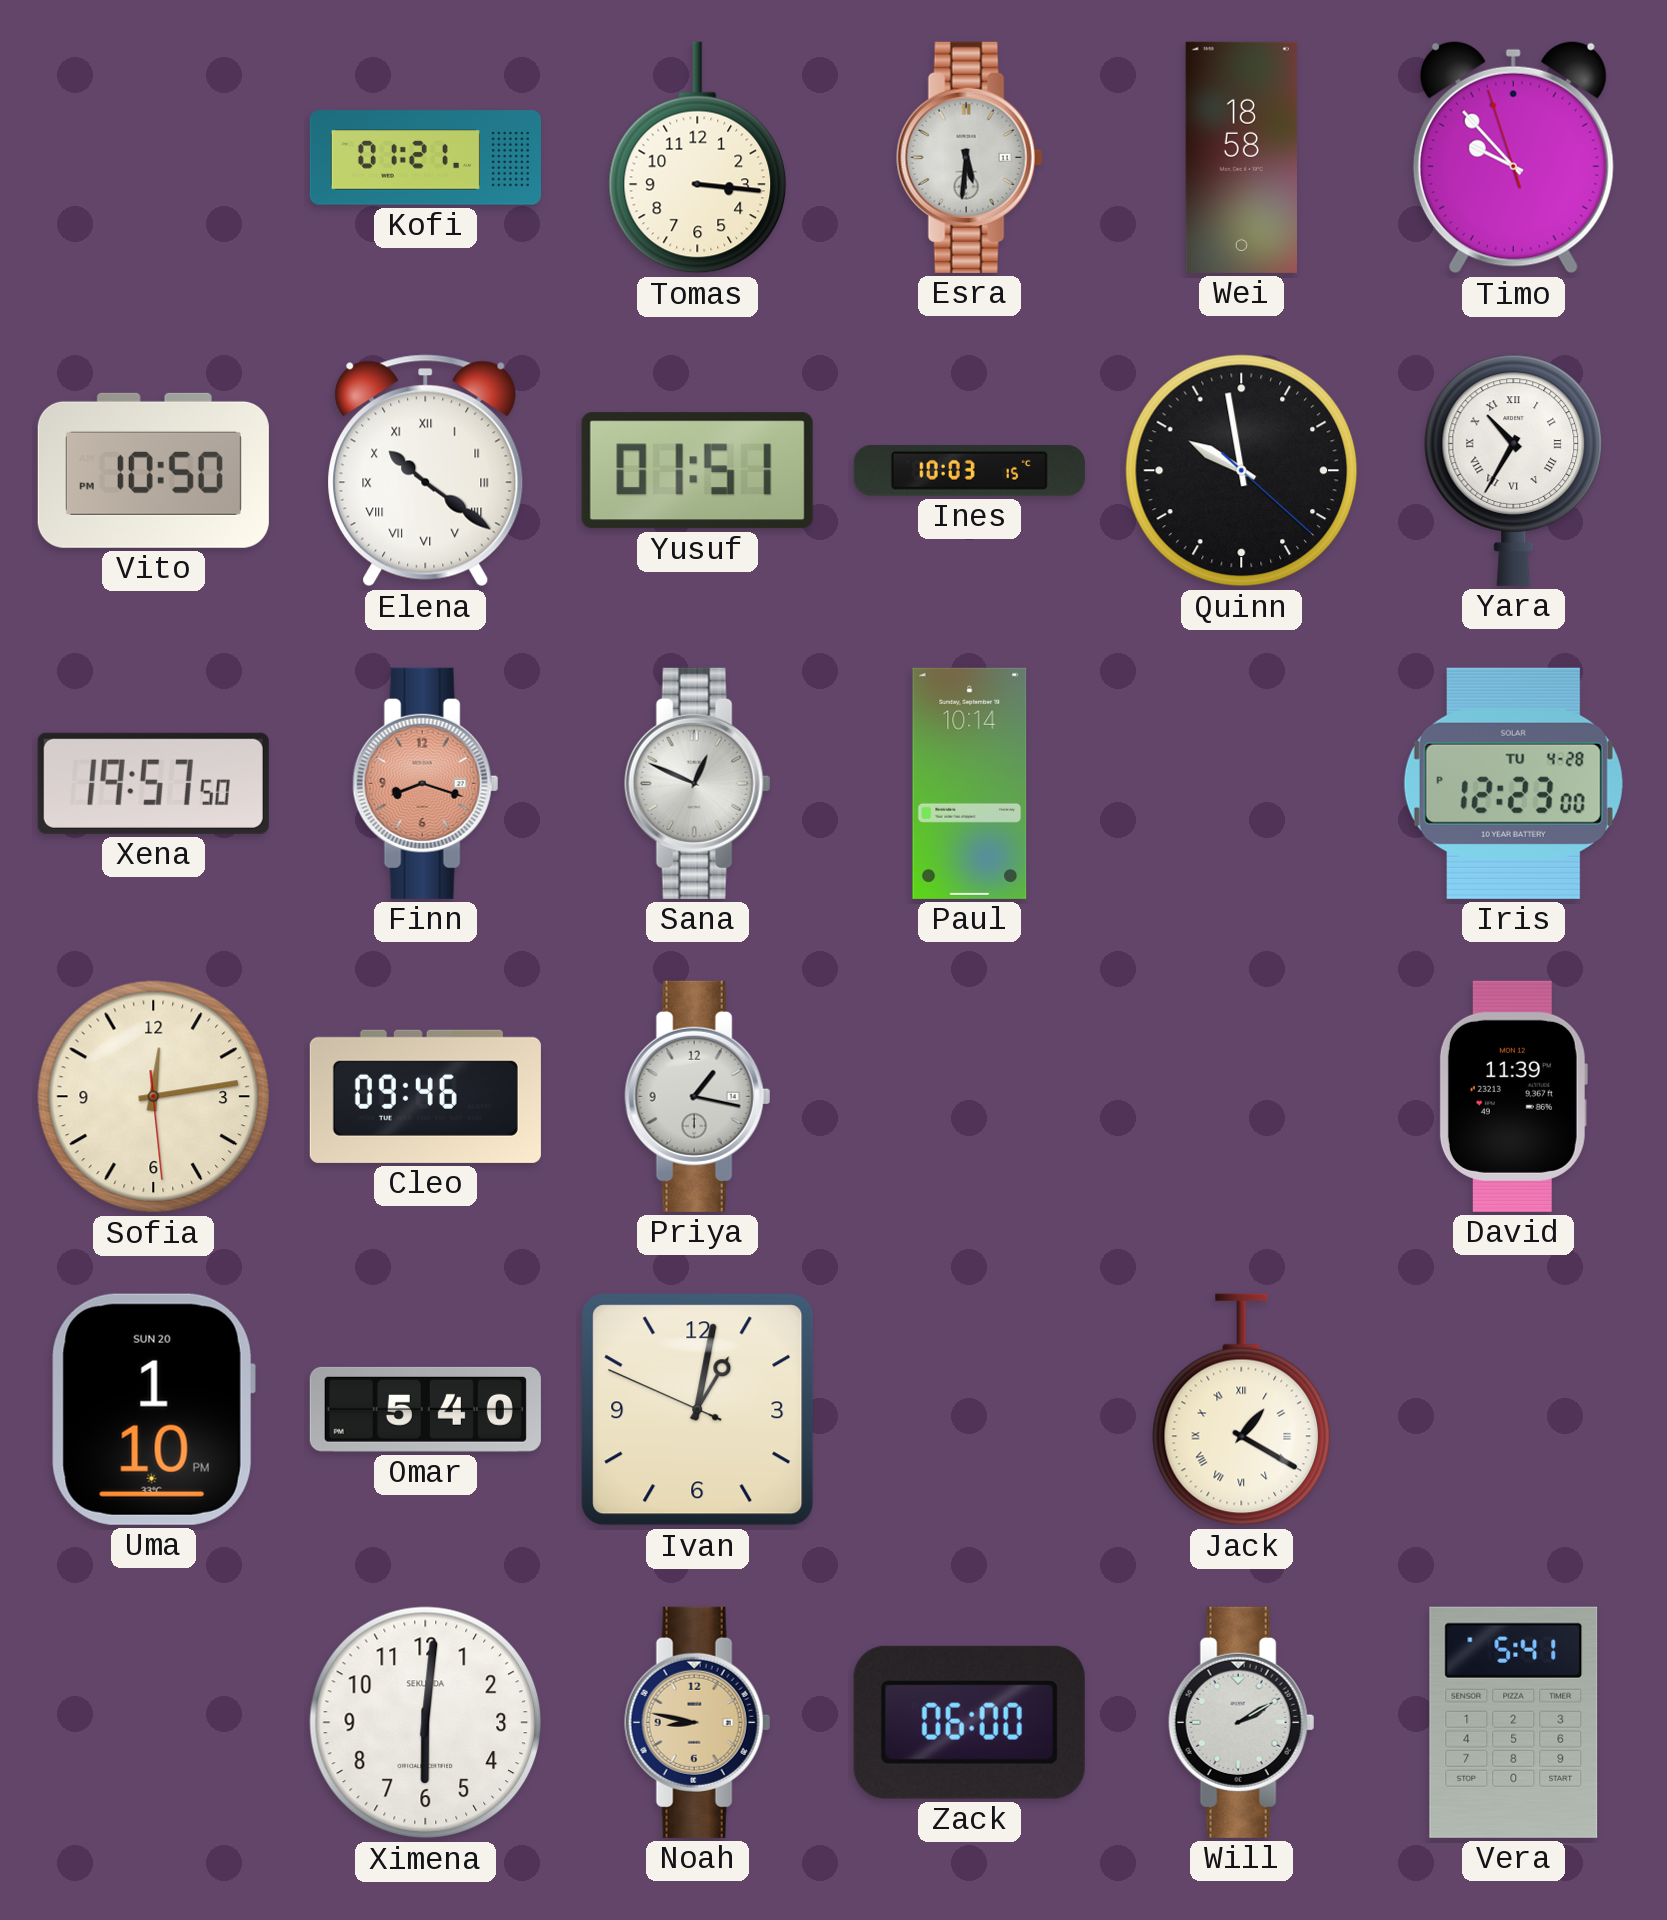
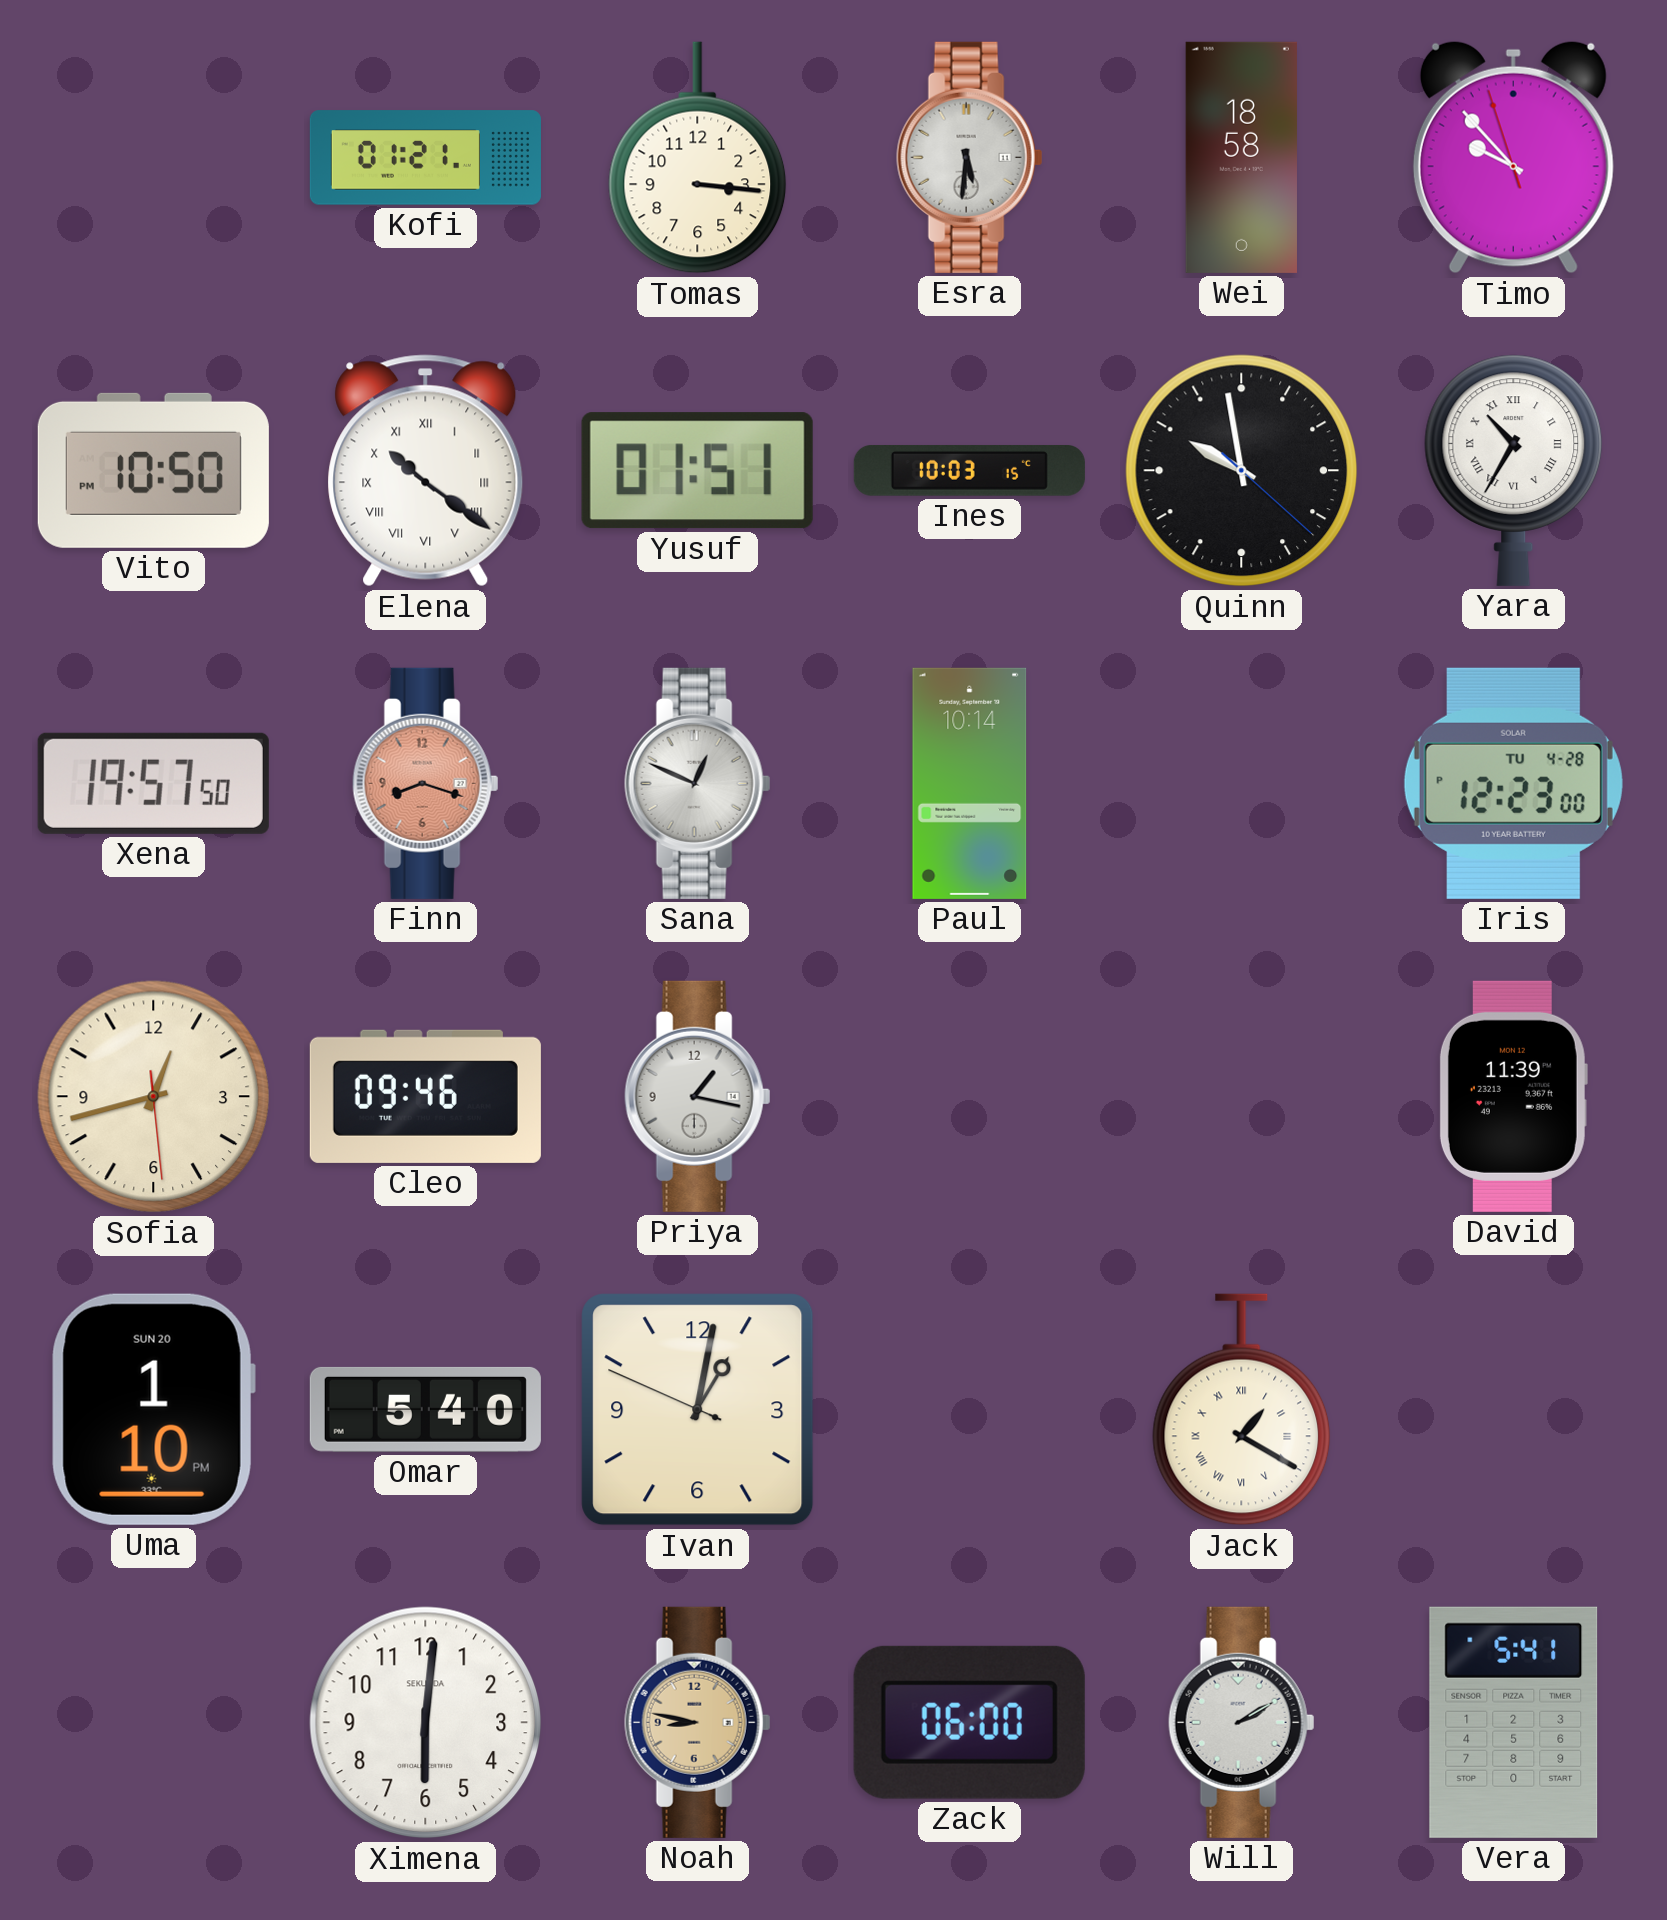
Sofia: 12:13 -> 12:42 (154, 1097)
